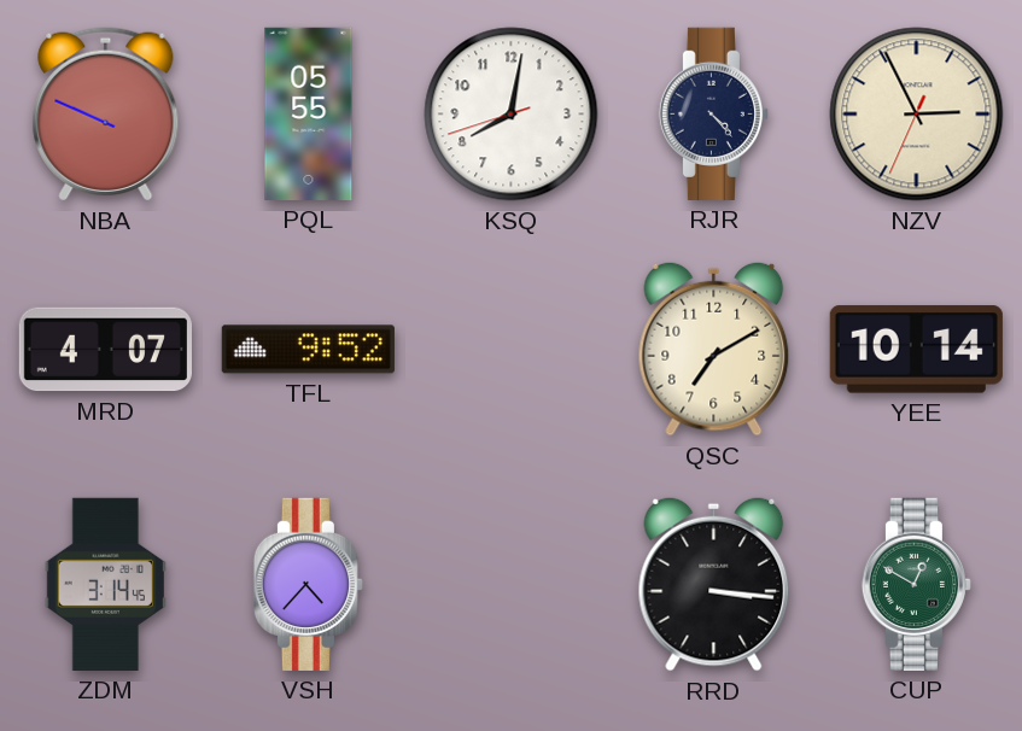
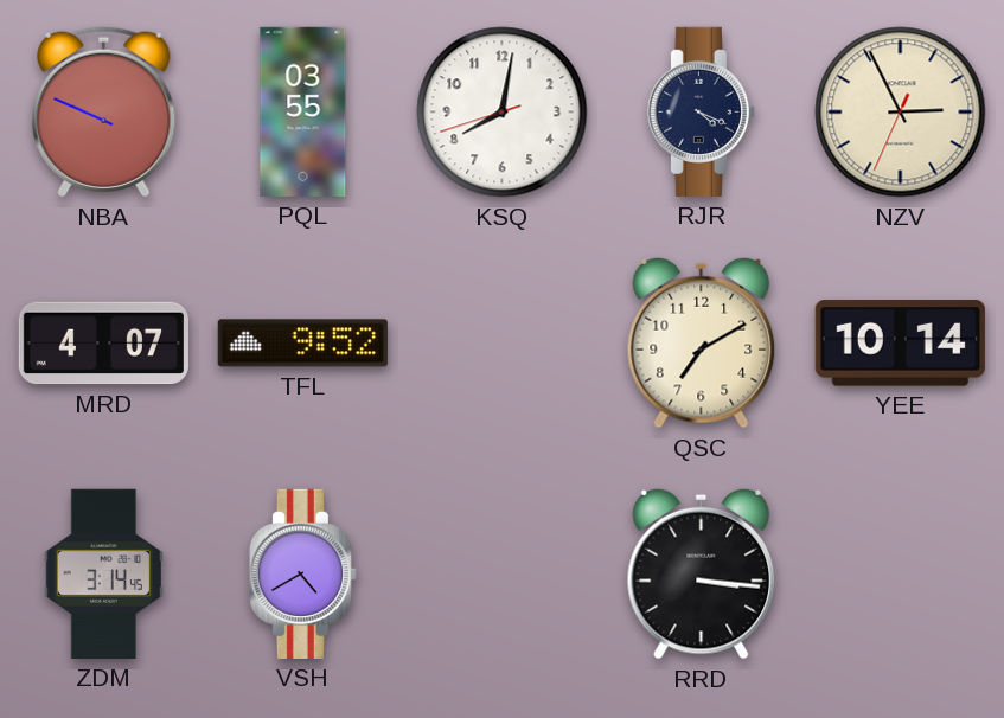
PQL: 05:55 -> 03:55 (303, 111)
RJR: 4:23 -> 4:19 (701, 111)
VSH: 4:37 -> 4:40 (302, 573)
CUP: 12:50 -> none (916, 584)
